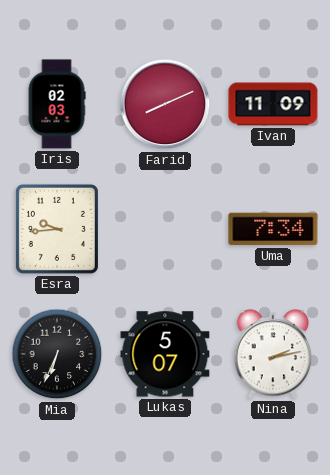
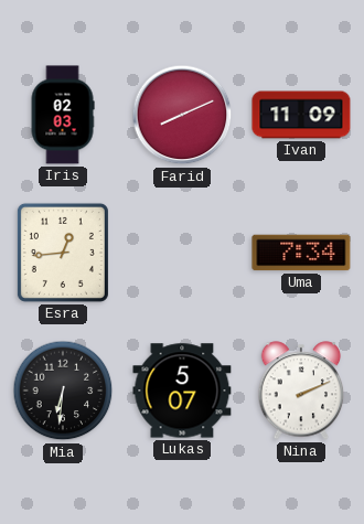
Esra: 9:44 -> 12:44 (63, 253)
Mia: 6:34 -> 6:31 (63, 391)
Nina: 2:13 -> 2:11 (301, 391)
